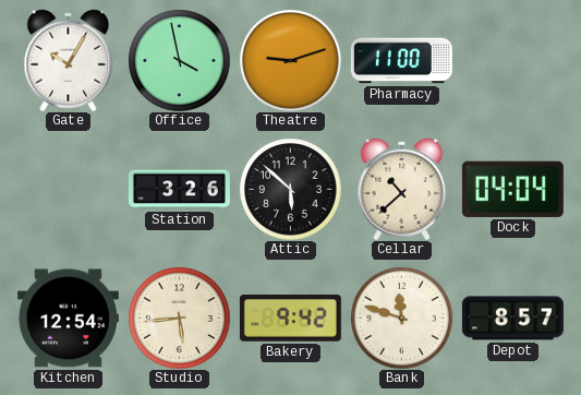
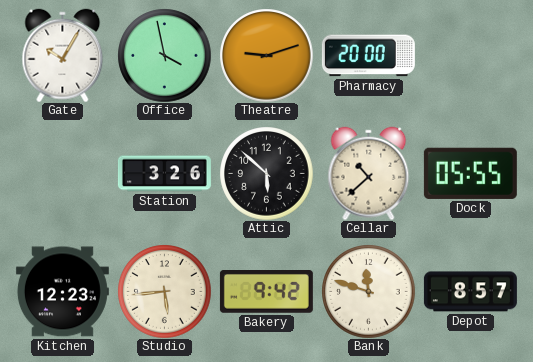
Pharmacy: 11:00 -> 20:00 (368, 56)
Dock: 04:04 -> 05:55 (470, 173)
Kitchen: 12:54 -> 12:23 (62, 292)
